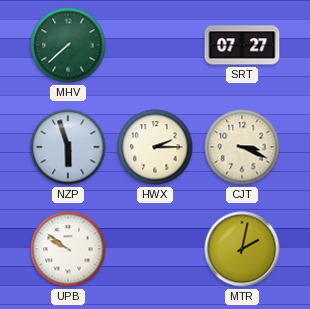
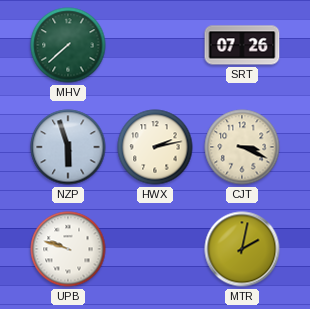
SRT: 07:27 -> 07:26 (242, 45)
HWX: 2:15 -> 2:13 (155, 147)
UPB: 9:51 -> 9:48 (68, 249)
